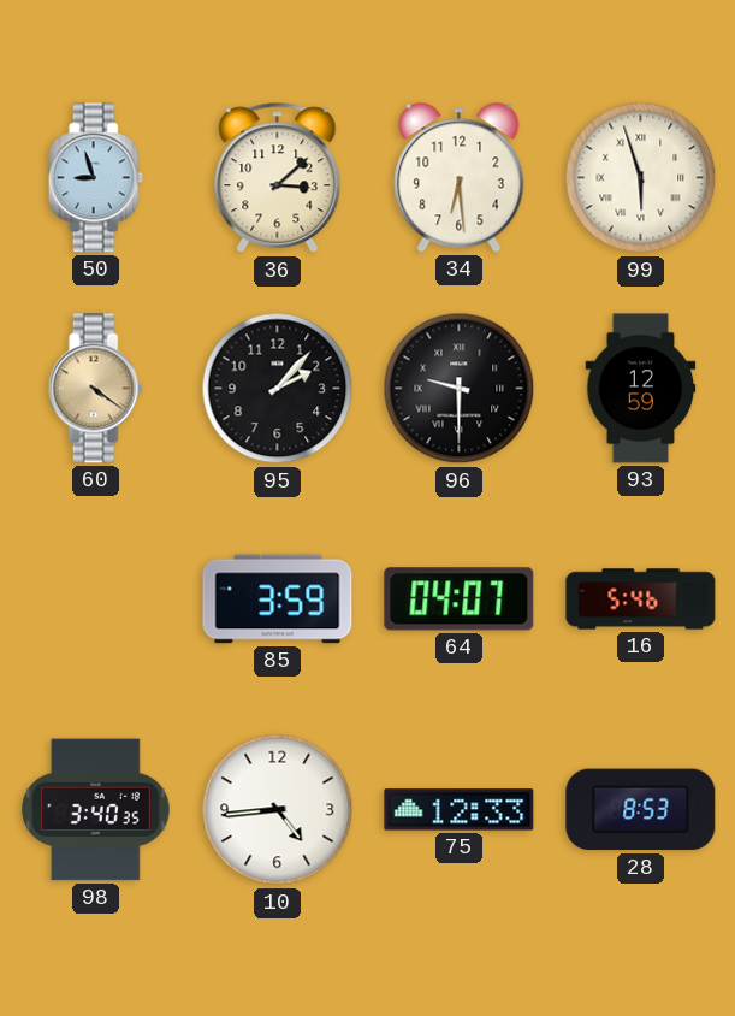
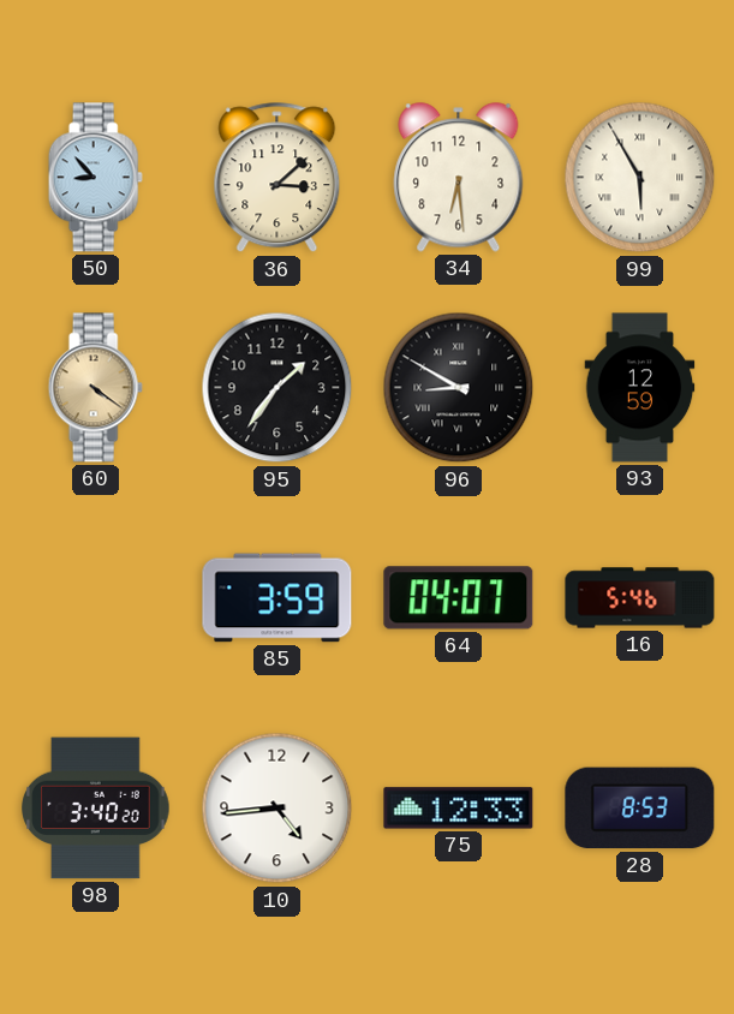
50: 8:57 -> 8:53 (95, 178)
99: 5:57 -> 5:55 (640, 178)
95: 2:07 -> 1:36 (278, 388)
96: 9:30 -> 8:50 (459, 388)
98: 3:40:35 -> 3:40:20 (96, 809)
